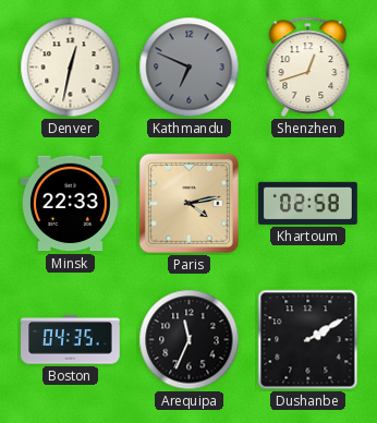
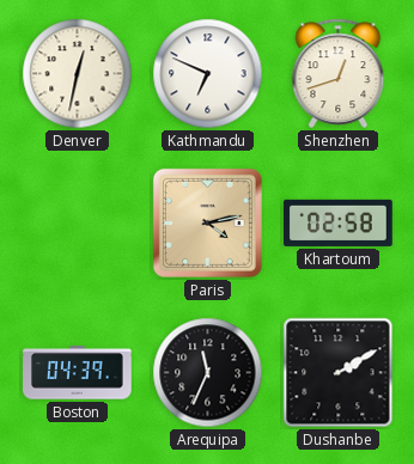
Kathmandu dial: grey -> white (208, 74)
Minsk: 22:33 -> none (71, 204)
Boston: 04:35 -> 04:39 (78, 373)
